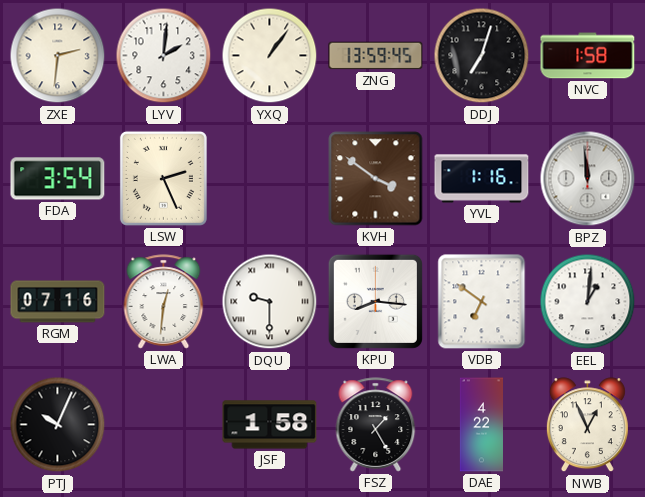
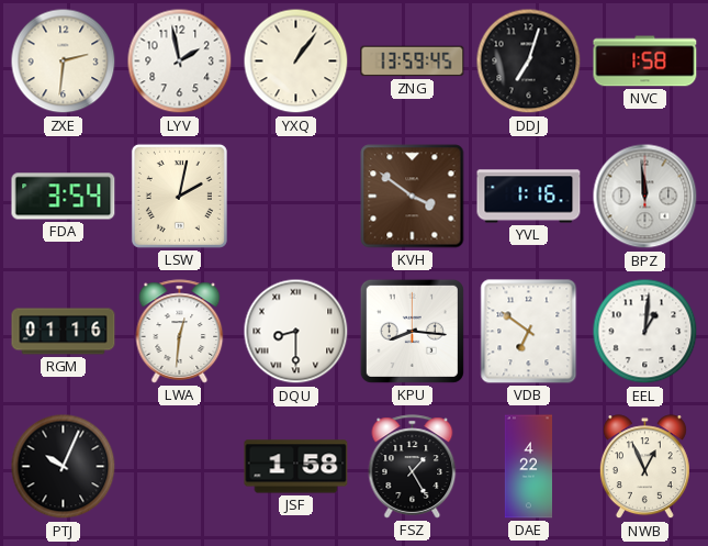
LYV: 2:01 -> 1:58 (180, 62)
LSW: 2:26 -> 2:02 (179, 196)
RGM: 07:16 -> 01:16 (64, 332)
DQU: 9:30 -> 8:30 (296, 332)
